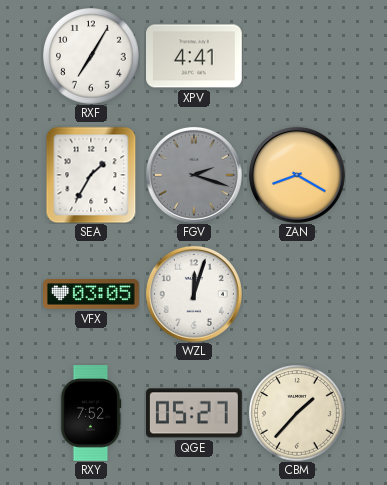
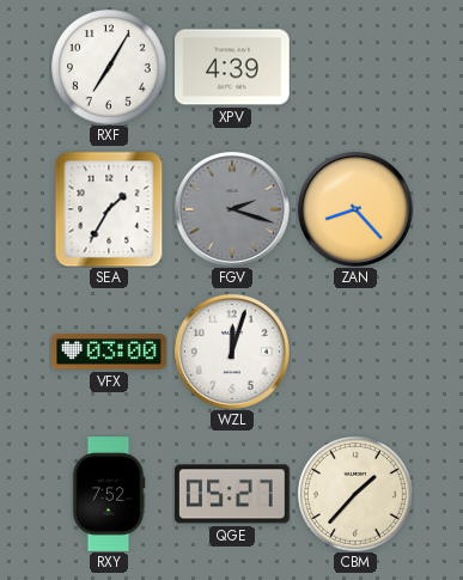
XPV: 4:41 -> 4:39 (233, 67)
ZAN: 8:20 -> 8:23 (355, 209)
VFX: 03:05 -> 03:00 (109, 353)
